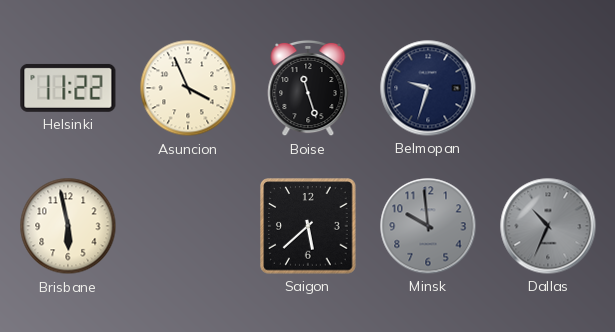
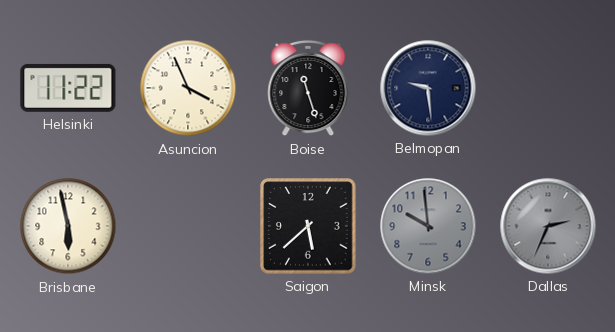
Belmopan: 9:33 -> 9:29 (428, 88)
Dallas: 10:34 -> 2:34 (548, 226)
